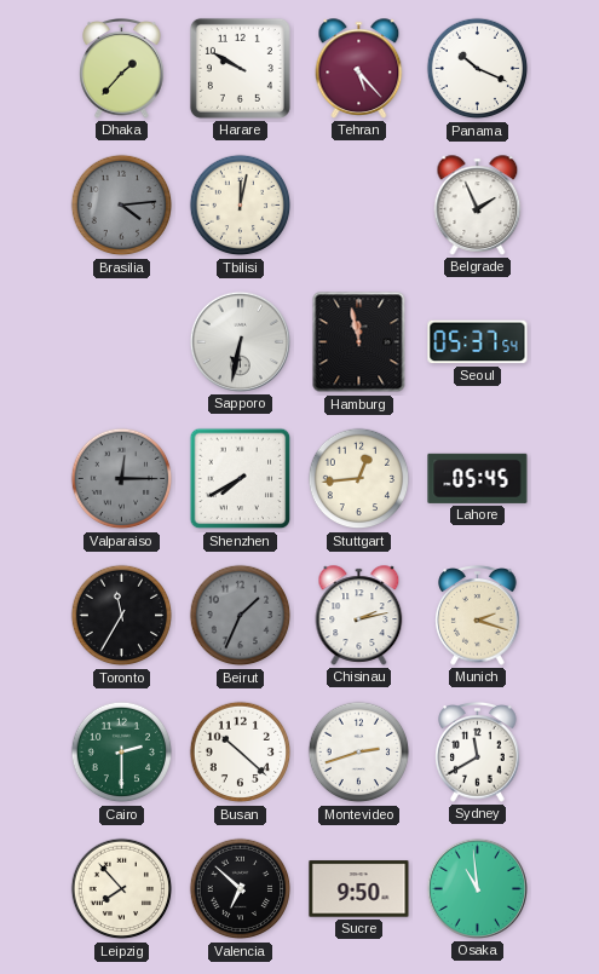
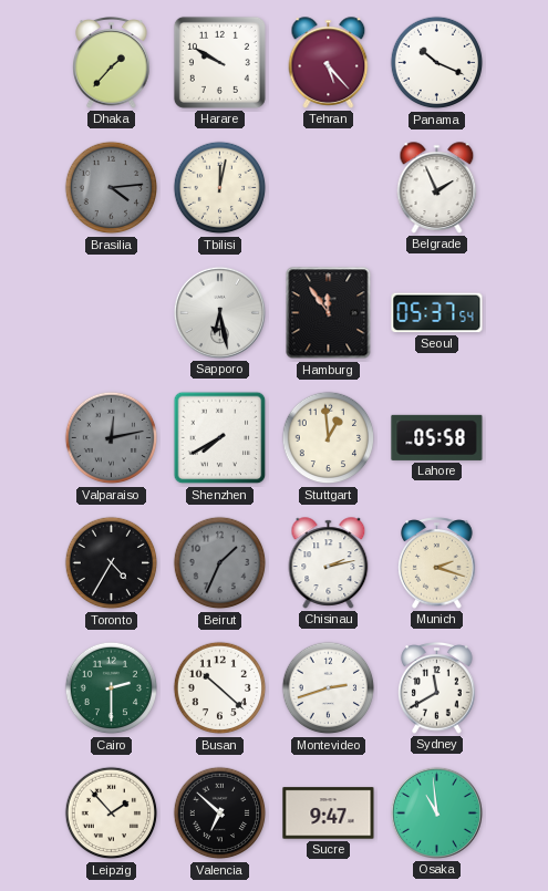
Sapporo: 6:32 -> 6:28 (219, 312)
Hamburg: 11:58 -> 11:54 (329, 313)
Valparaiso: 12:15 -> 12:13 (112, 438)
Stuttgart: 12:44 -> 12:59 (329, 438)
Lahore: 05:45 -> 05:58 (437, 437)
Toronto: 11:35 -> 4:35 (112, 563)
Leipzig: 7:53 -> 1:53 (112, 814)
Sucre: 9:50 -> 9:47 (329, 814)
